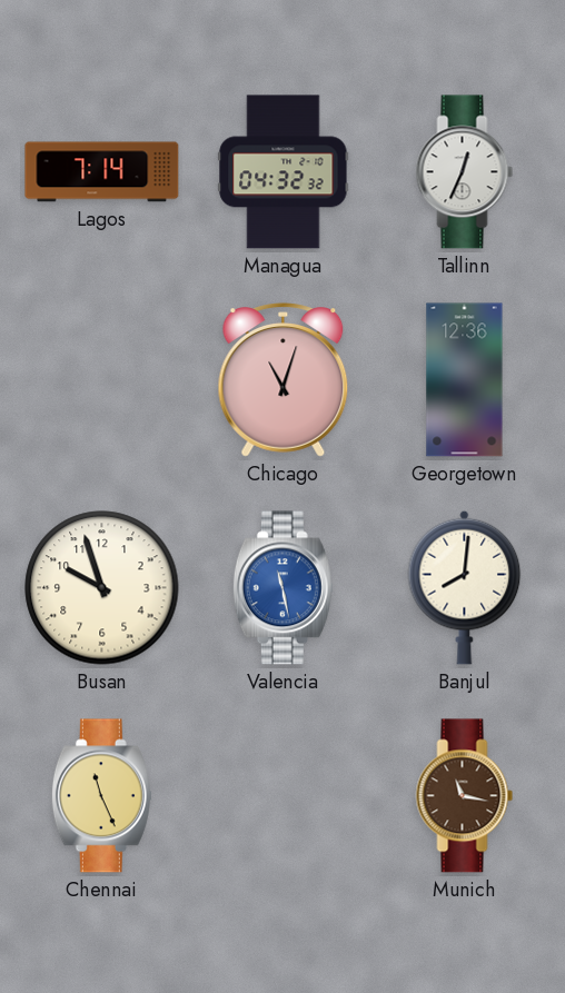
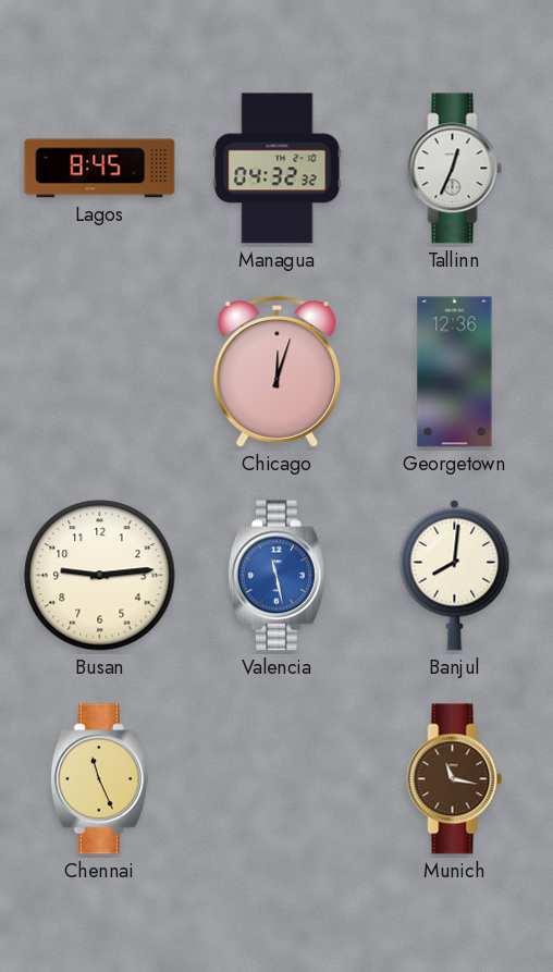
Lagos: 7:14 -> 8:45 (100, 169)
Chicago: 11:03 -> 12:03 (278, 372)
Busan: 9:57 -> 9:14 (100, 576)
